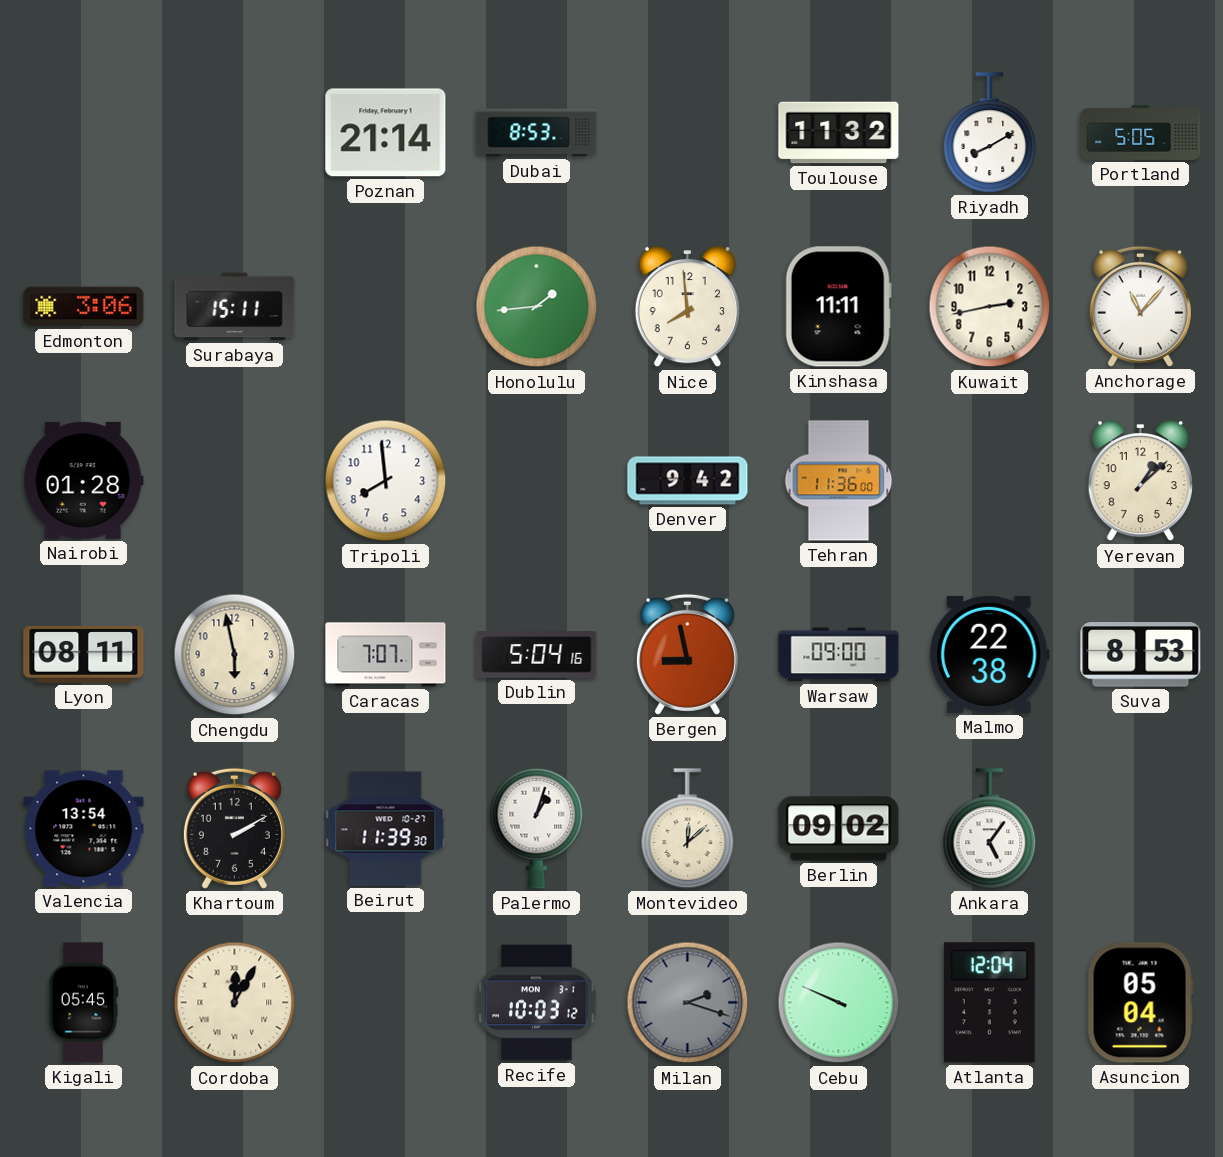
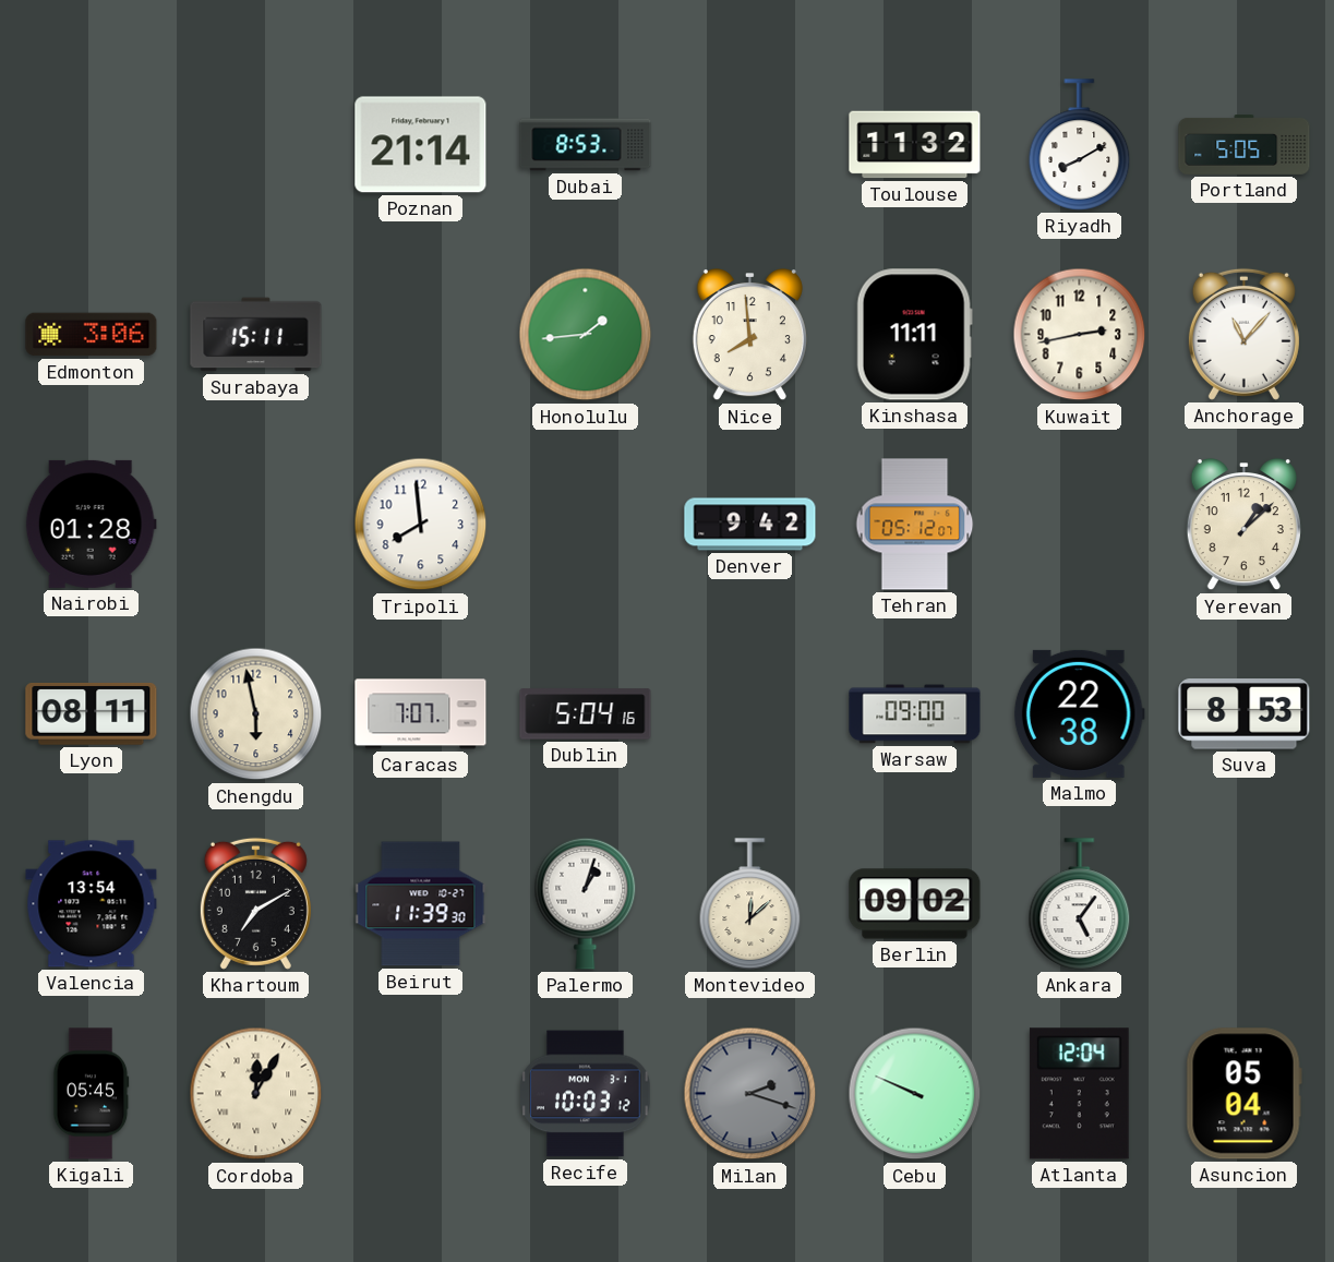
Tehran: 11:36 -> 05:12 (915, 525)
Bergen: 8:58 -> none (687, 654)
Khartoum: 2:10 -> 7:10 (255, 903)
